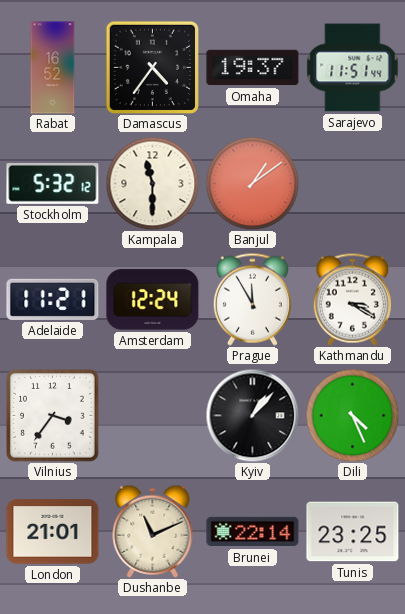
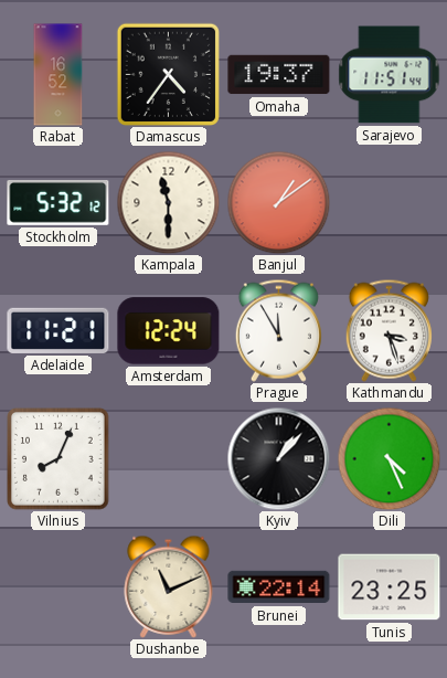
Kathmandu: 3:20 -> 3:27 (389, 330)
Vilnius: 3:36 -> 8:04 (58, 459)
London: 21:01 -> none (53, 532)
